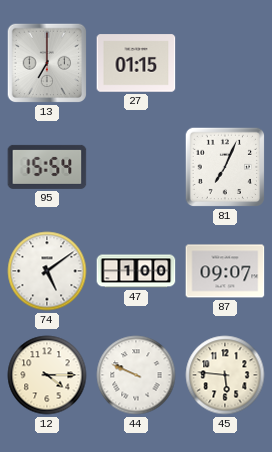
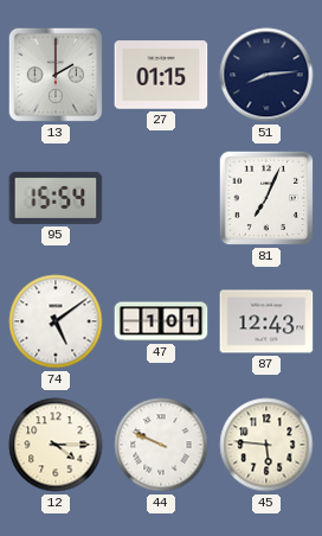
13: 7:00 -> 2:00 (56, 75)
51: none -> 8:14 (266, 75)
47: 1:00 -> 1:01 (161, 321)
87: 09:07 -> 12:43 (266, 321)
